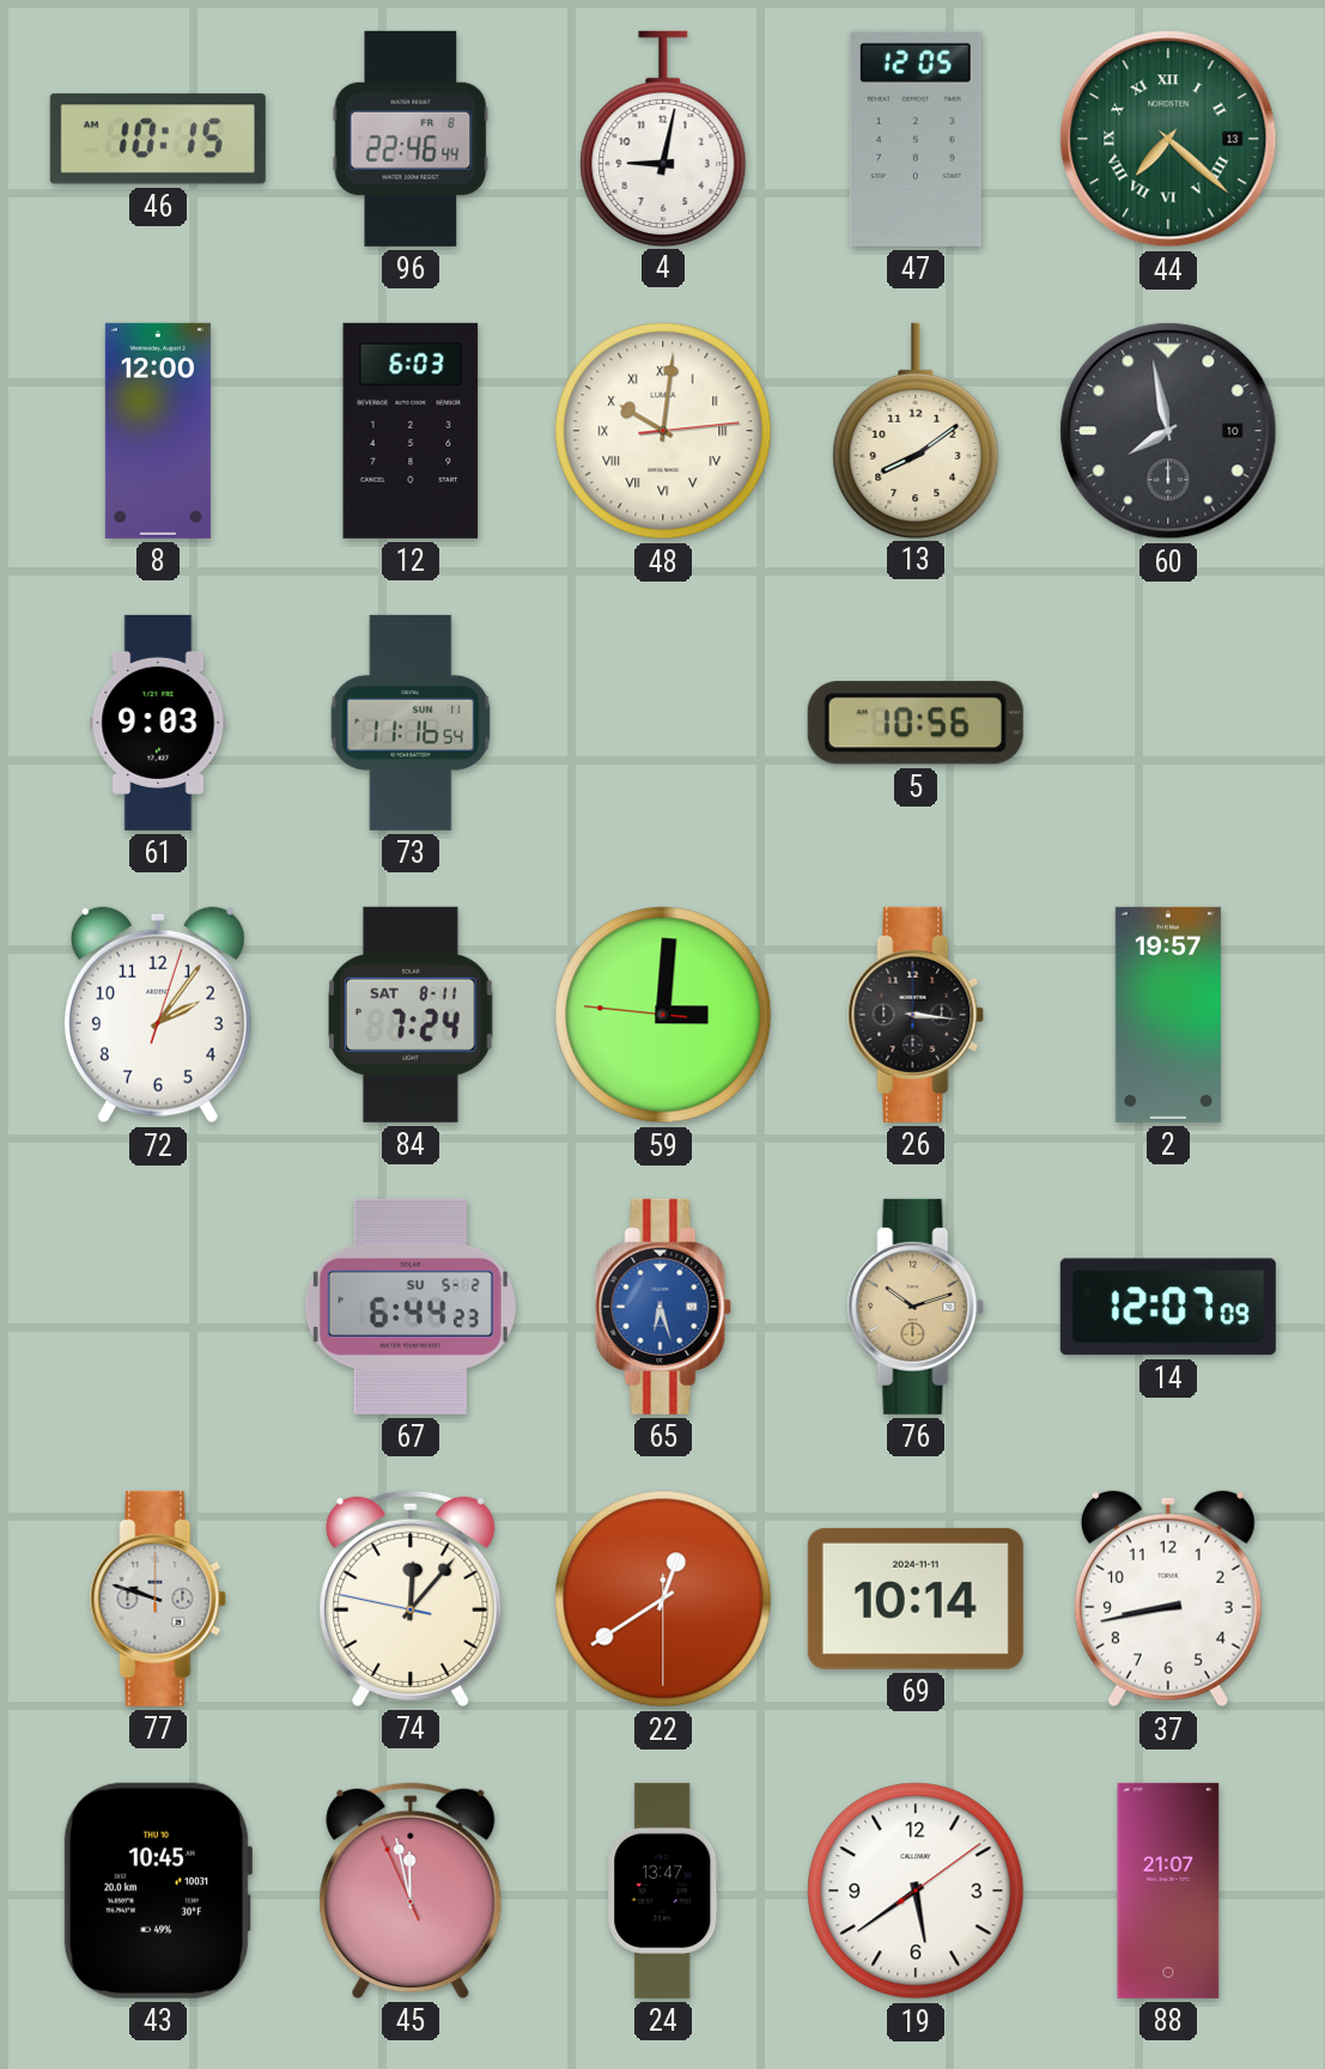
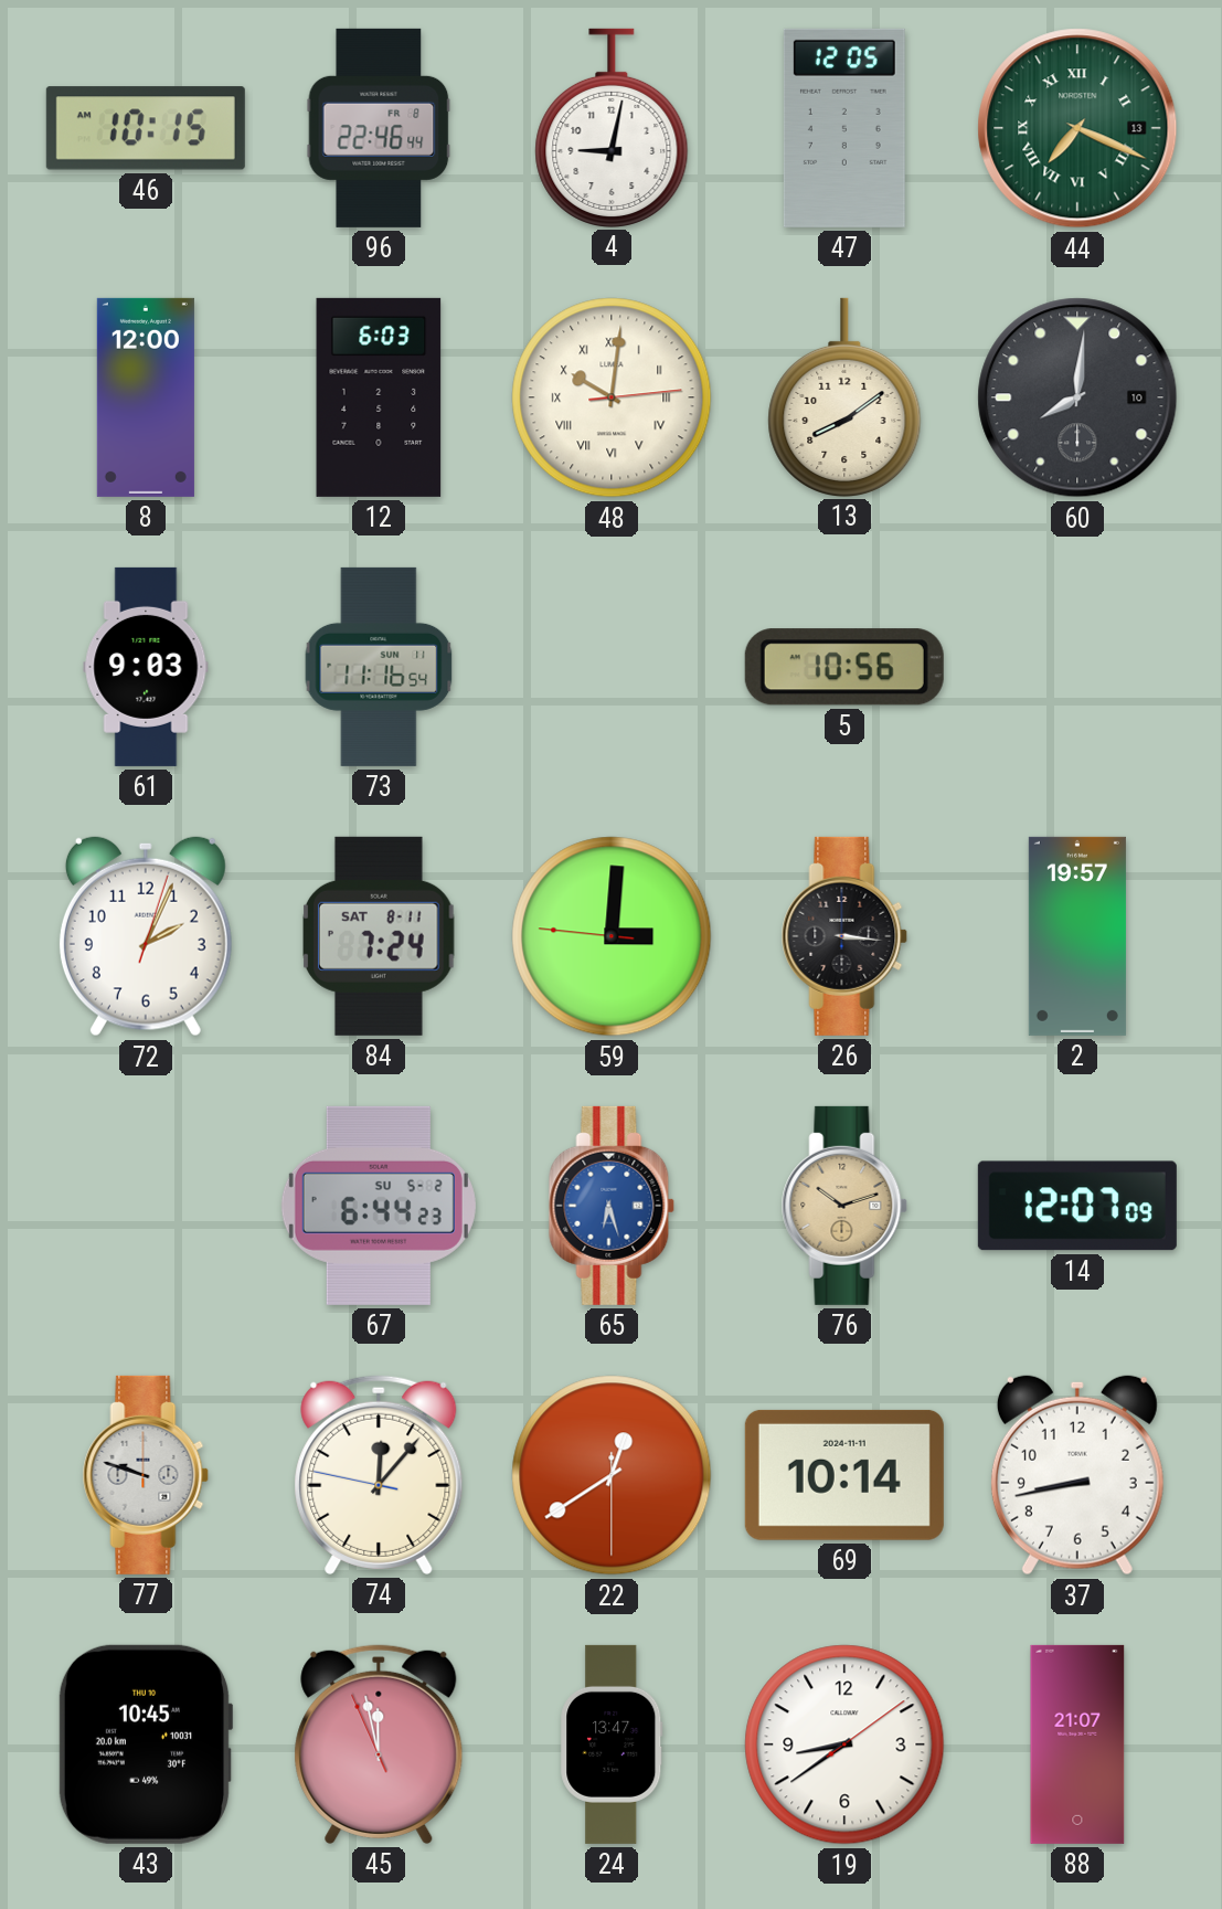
44: 7:22 -> 7:19 (1077, 128)
60: 7:58 -> 8:01 (1077, 397)
72: 2:06 -> 2:04 (146, 936)
19: 5:39 -> 8:39 (844, 1744)
